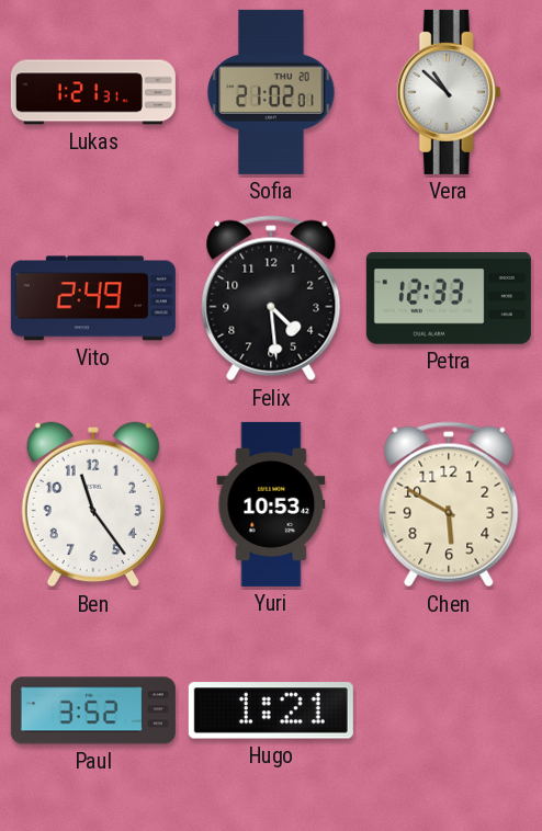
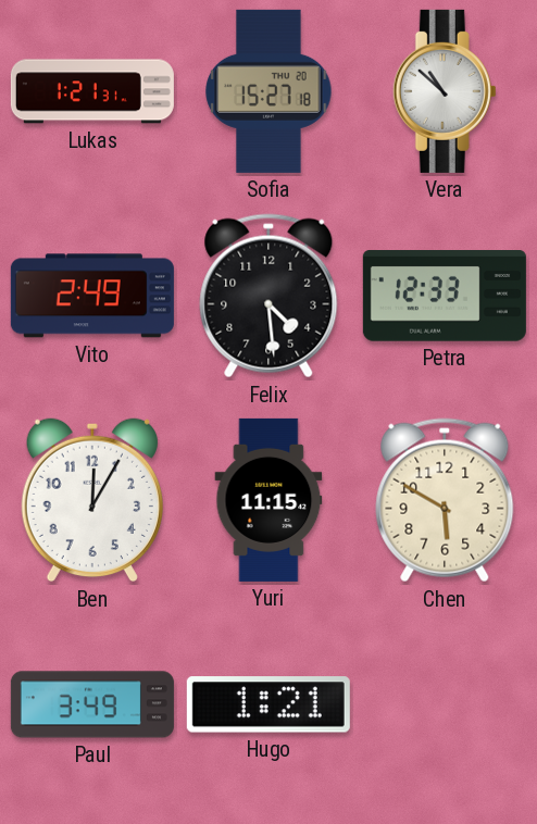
Sofia: 21:02 -> 15:27 (268, 91)
Ben: 11:24 -> 12:05 (92, 500)
Yuri: 10:53 -> 11:15 (268, 500)
Paul: 3:52 -> 3:49 (92, 704)
